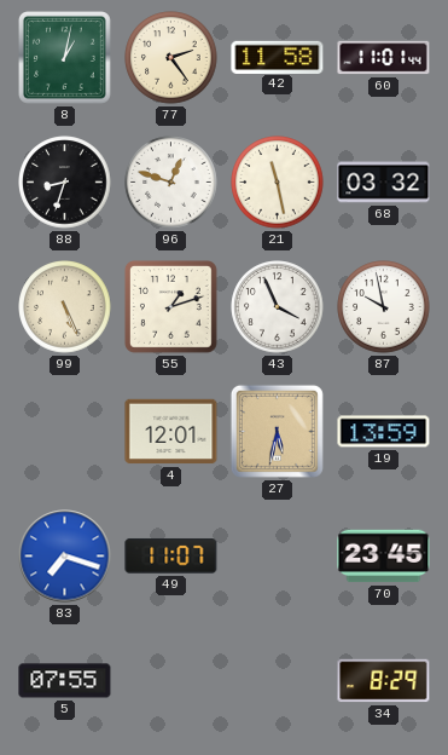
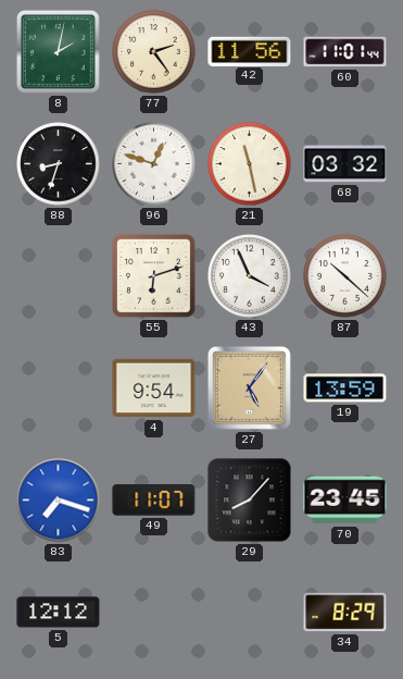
8: 1:02 -> 2:02 (58, 51)
42: 11:58 -> 11:56 (250, 51)
99: 5:26 -> none (65, 307)
55: 1:12 -> 6:12 (153, 275)
87: 9:58 -> 10:22 (345, 276)
4: 12:01 -> 9:54 (154, 388)
27: 5:32 -> 5:06 (249, 387)
29: none -> 8:07 (250, 501)
5: 07:55 -> 12:12 (59, 613)
